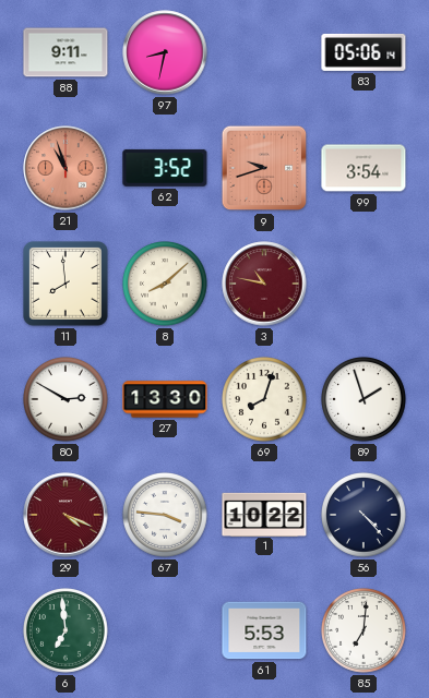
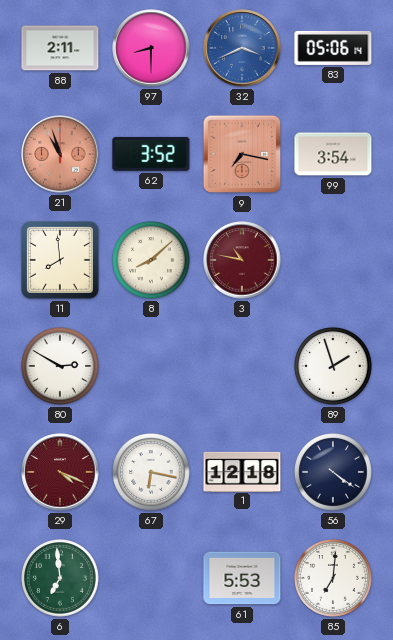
88: 9:11 -> 2:11 (60, 48)
97: 8:32 -> 8:30 (151, 48)
32: none -> 3:41 (242, 48)
9: 9:42 -> 7:17 (242, 154)
27: 13:30 -> none (165, 399)
69: 8:03 -> none (265, 400)
67: 3:46 -> 6:17 (152, 473)
1: 10:22 -> 12:18 (242, 471)
56: 4:23 -> 4:21 (334, 473)
